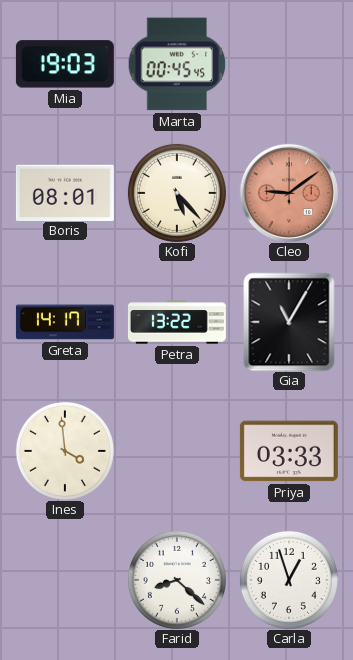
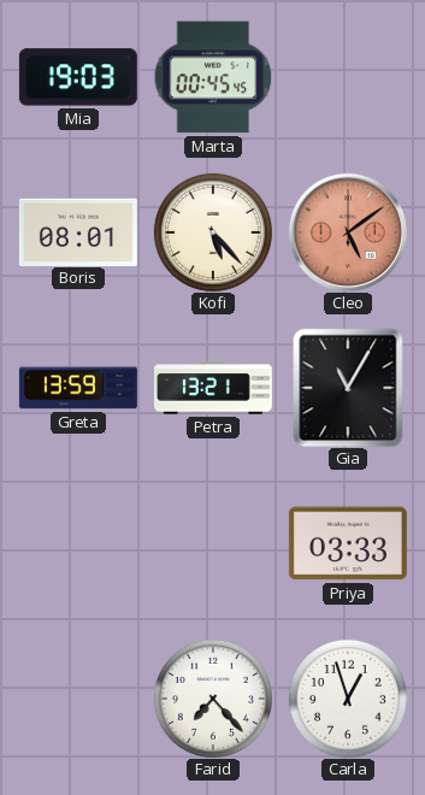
Cleo: 9:09 -> 5:09 (347, 231)
Greta: 14:17 -> 13:59 (78, 388)
Petra: 13:22 -> 13:21 (213, 388)
Ines: 3:59 -> none (65, 451)
Farid: 8:22 -> 7:23 (213, 699)
